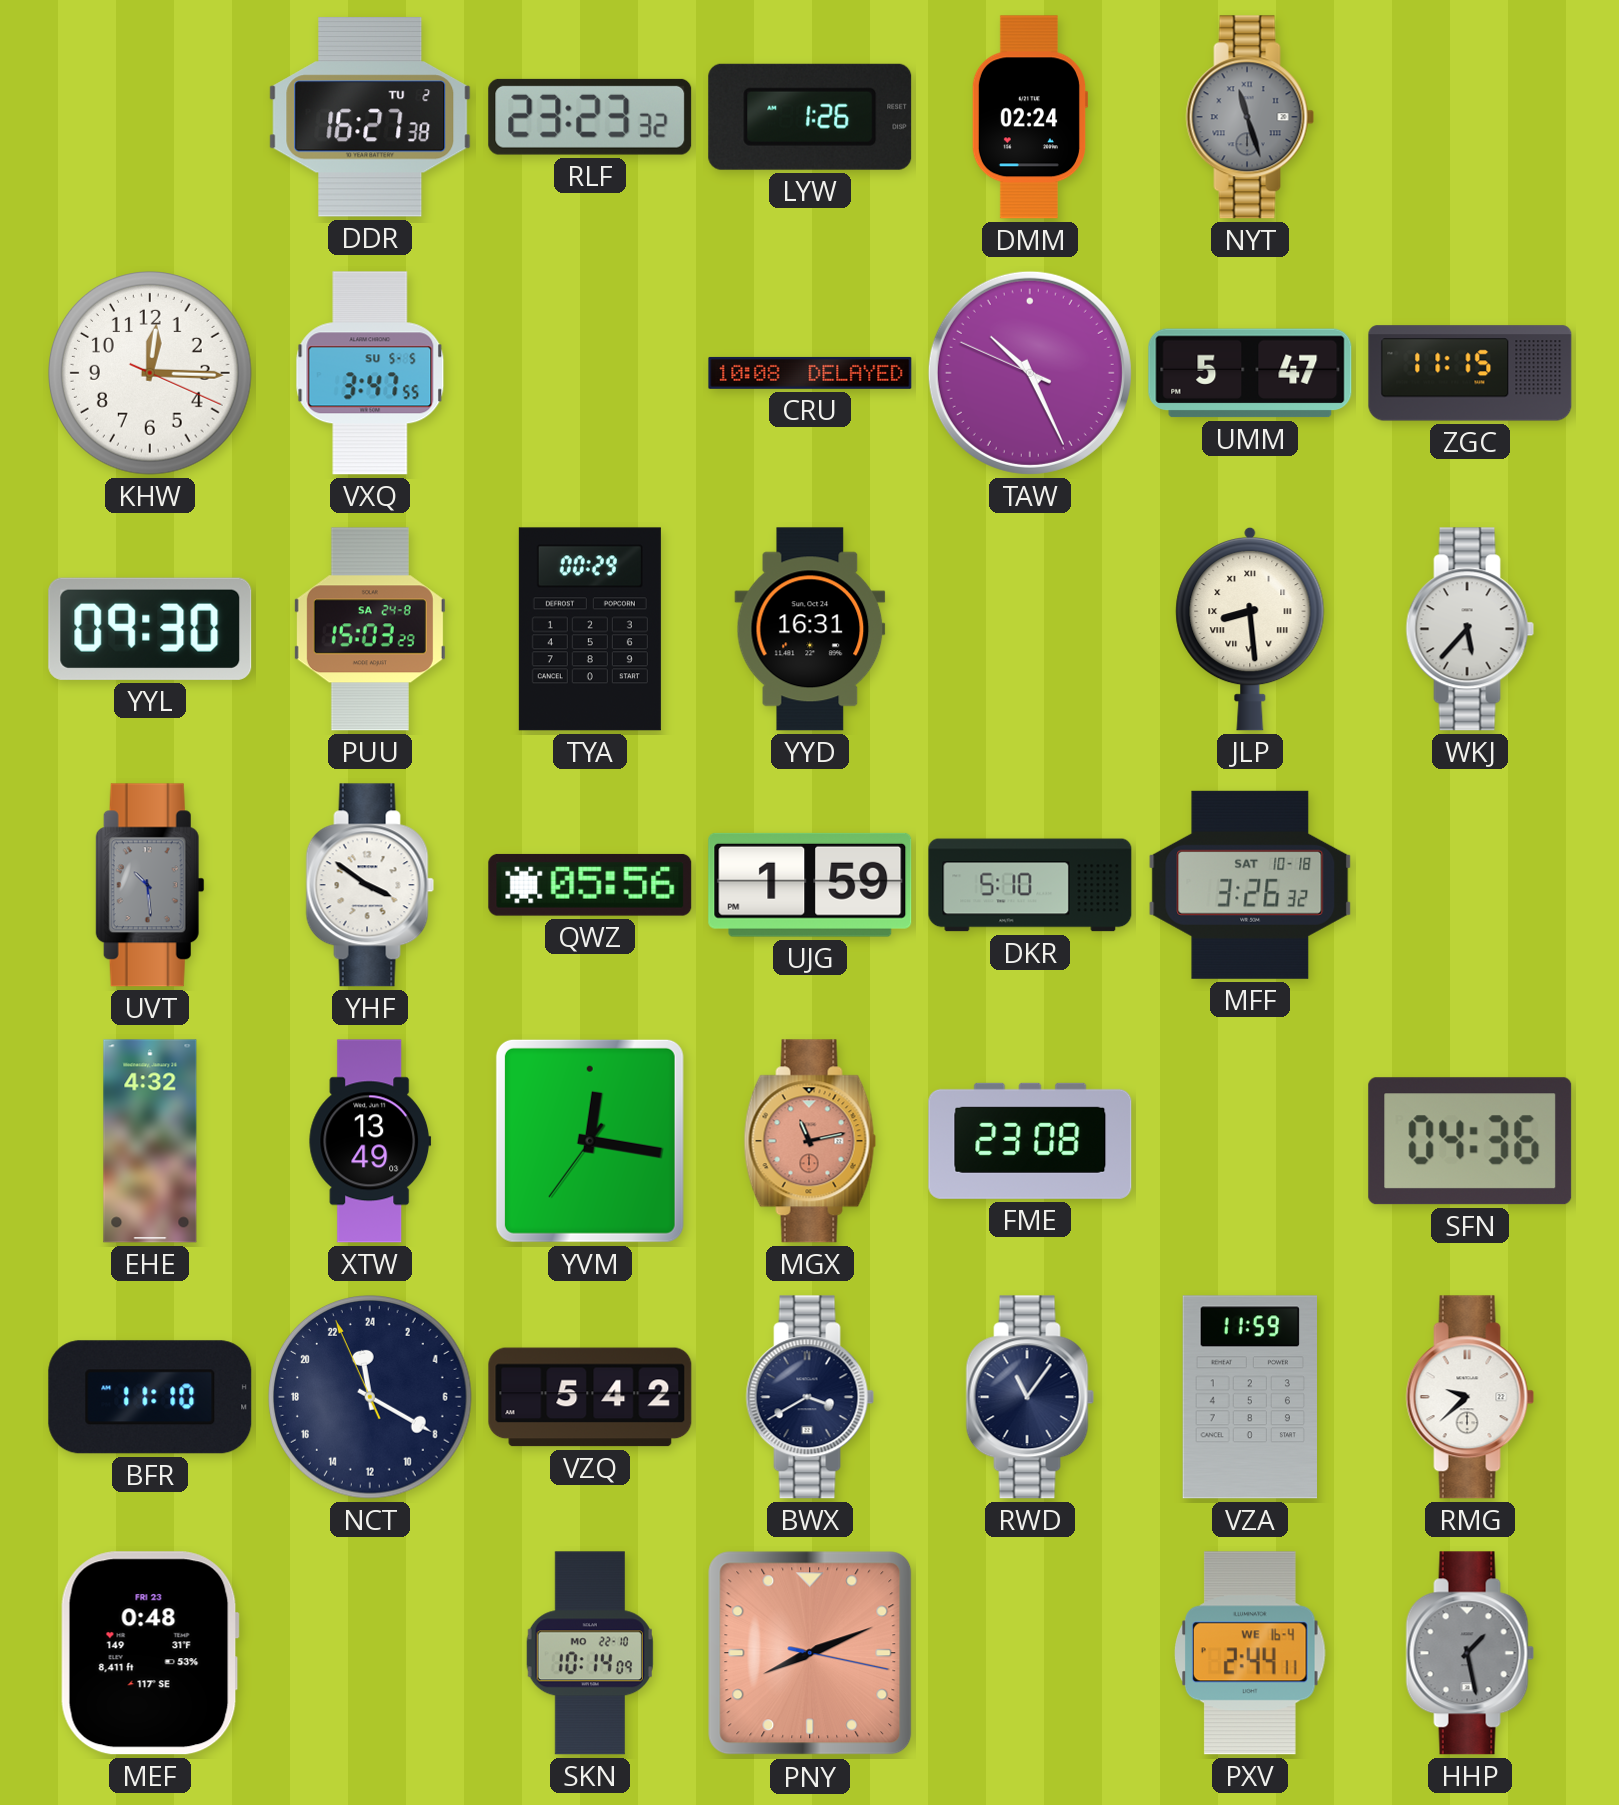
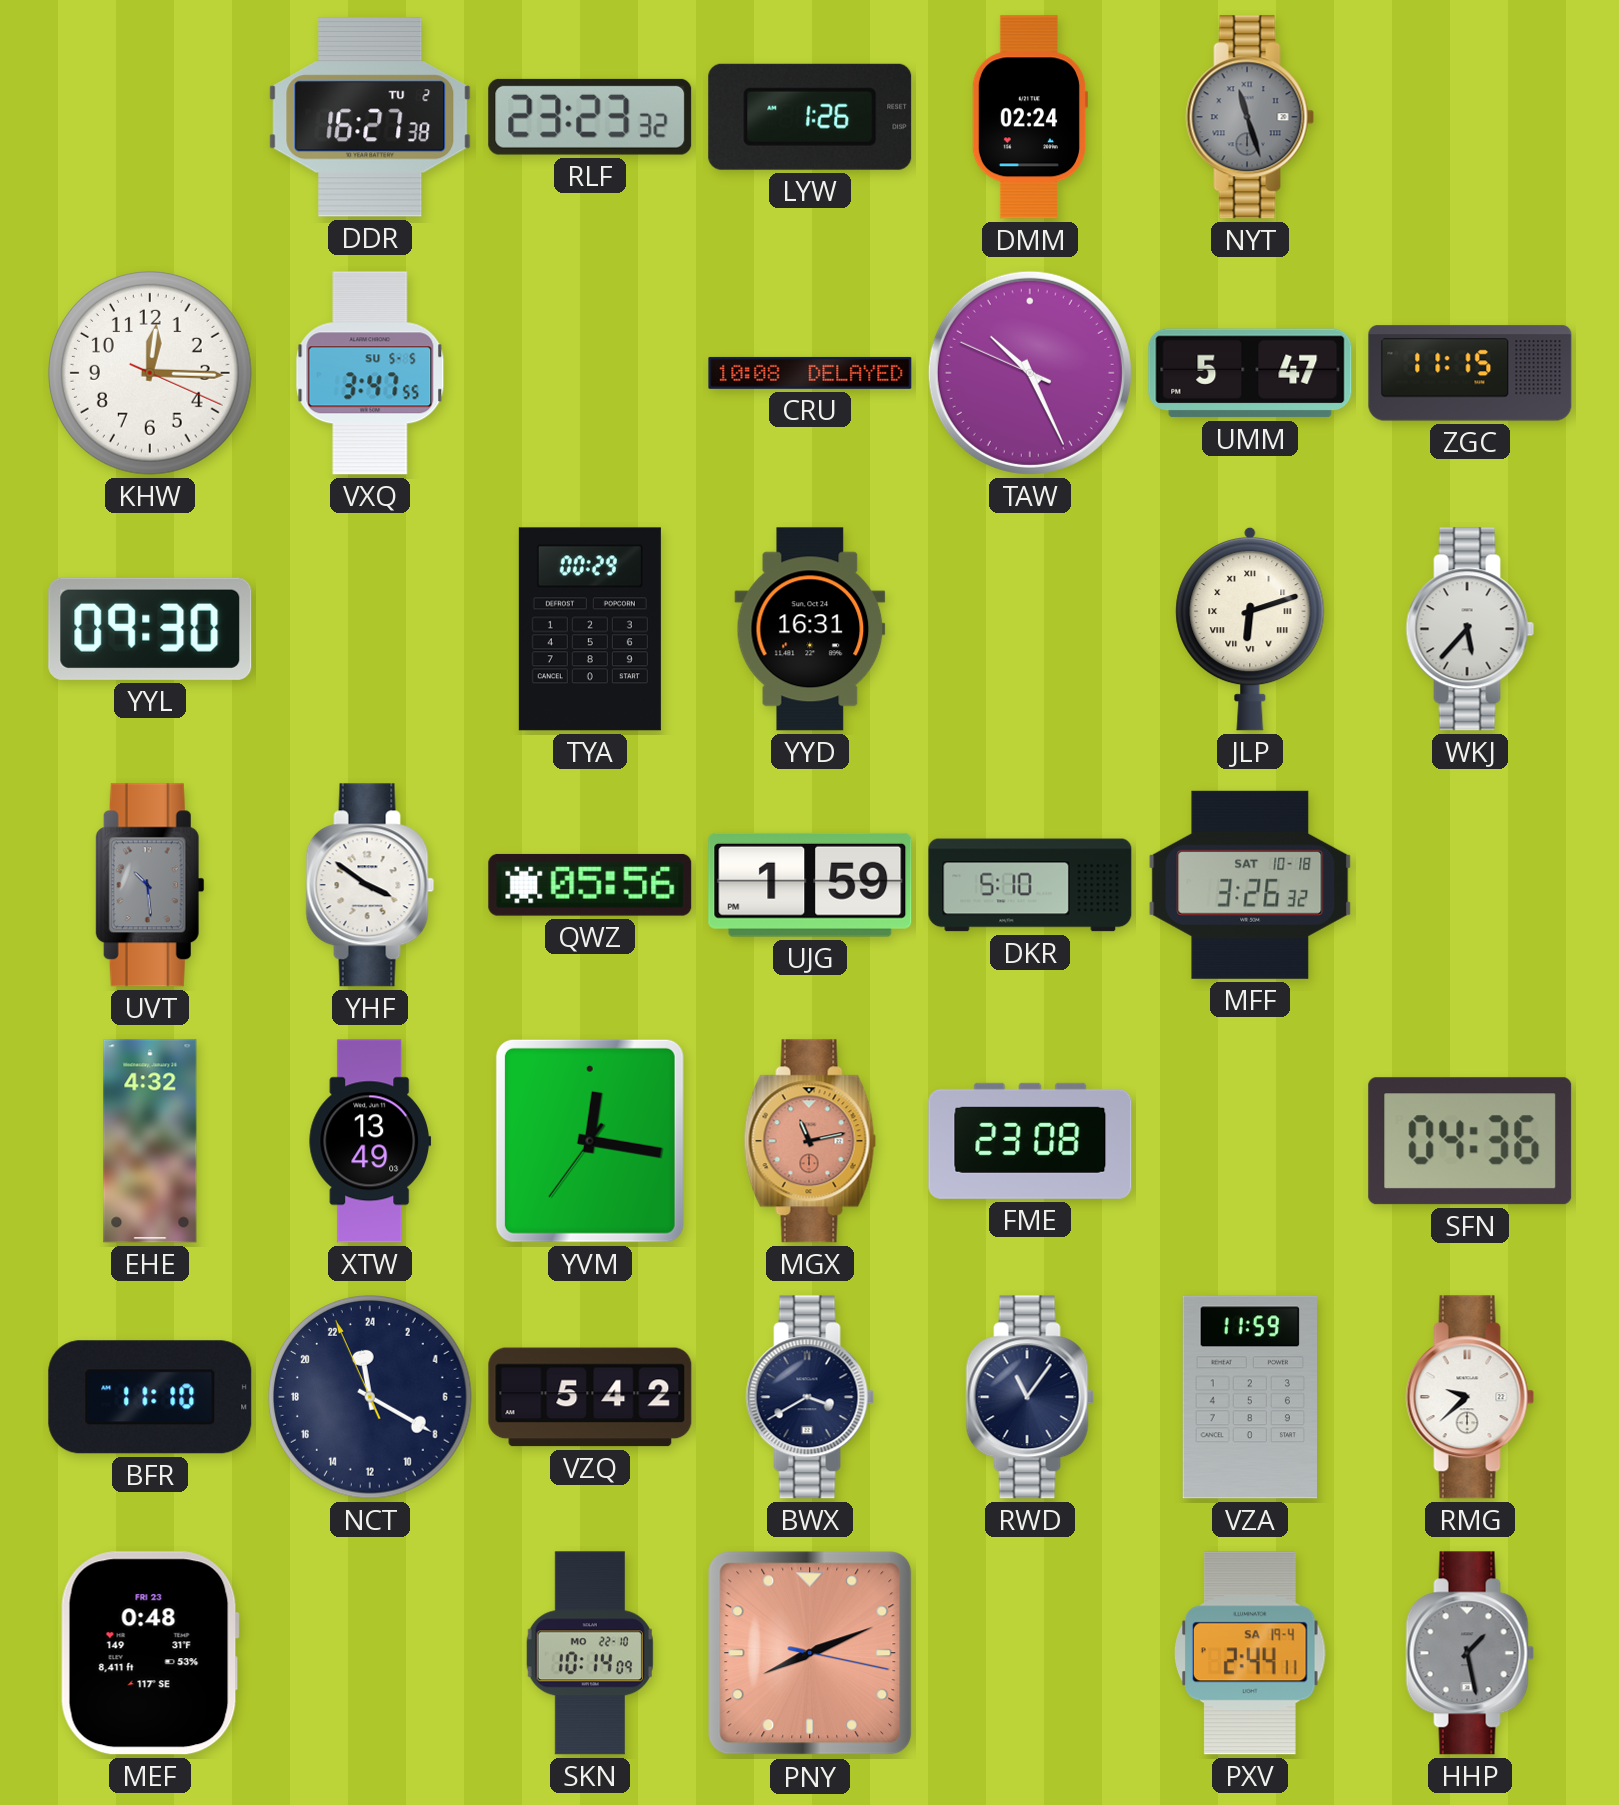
PUU: 15:03 -> none (370, 629)
JLP: 8:29 -> 6:12 (1250, 629)
PXV date: WE 16-4 -> SA 19-4 (1251, 1653)
